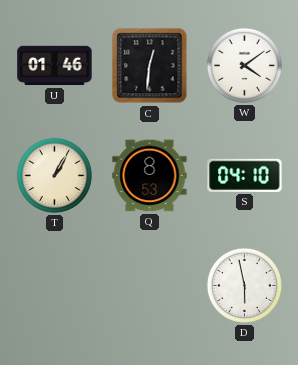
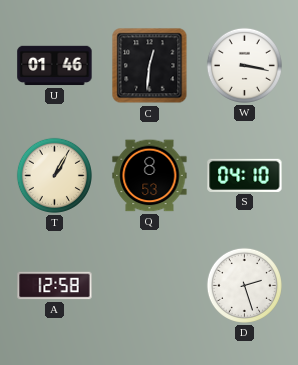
W: 4:09 -> 3:17 (244, 65)
A: none -> 12:58 (55, 286)
D: 5:58 -> 2:27 (244, 285)
